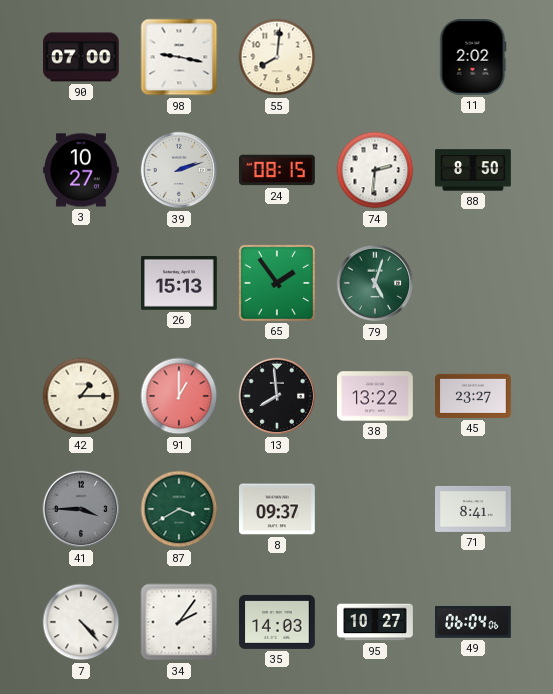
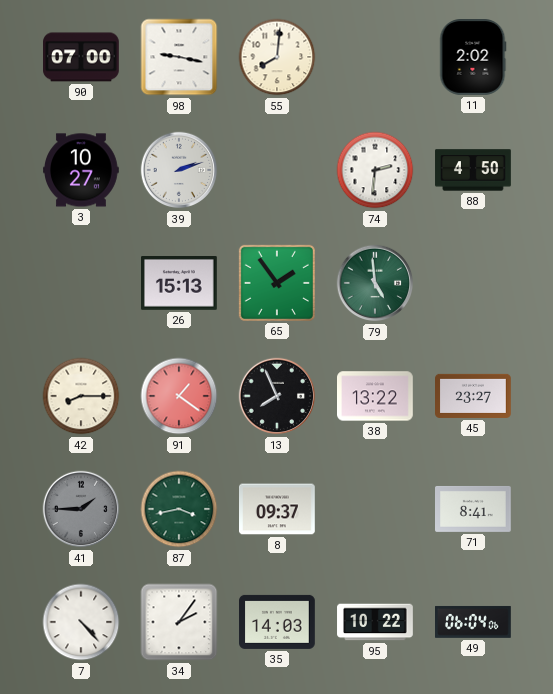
24: 08:15 -> none (277, 170)
88: 8:50 -> 4:50 (473, 170)
79: 5:03 -> 4:59 (375, 283)
42: 1:15 -> 8:15 (81, 396)
91: 1:00 -> 1:21 (179, 396)
13: 7:59 -> 7:56 (277, 396)
41: 3:45 -> 1:45 (81, 509)
87: 3:40 -> 3:43 (179, 509)
95: 10:27 -> 10:22 (375, 622)
